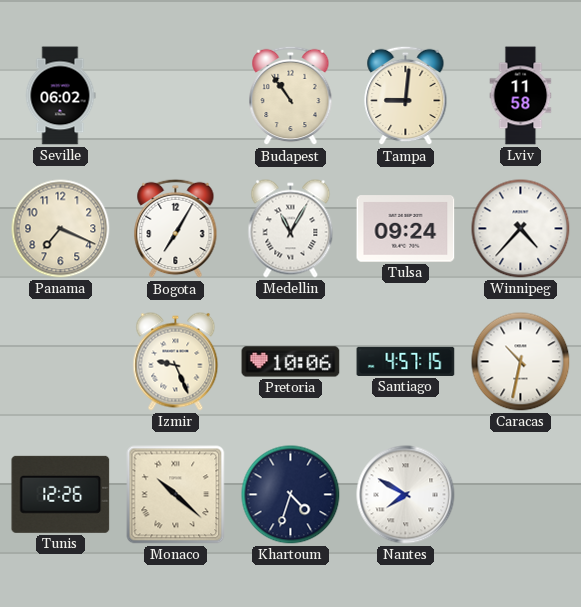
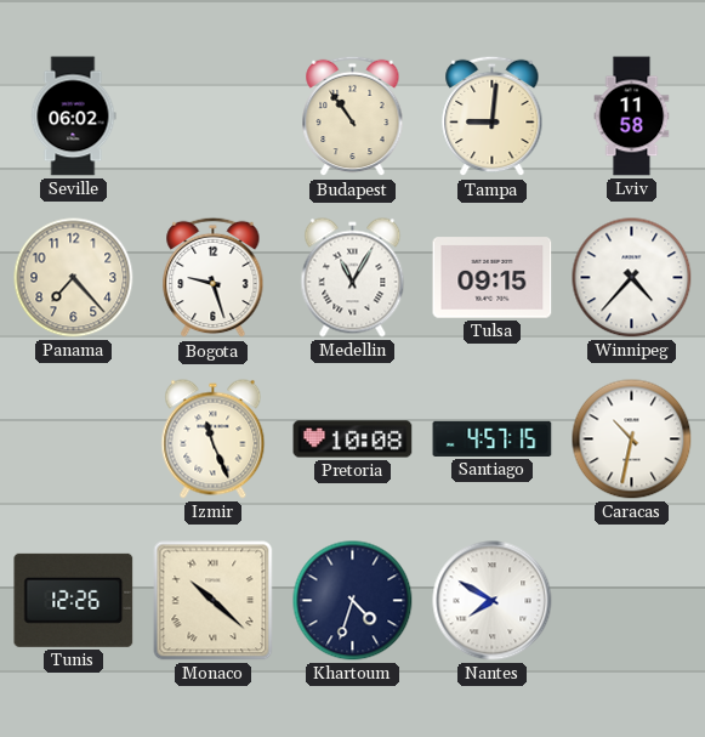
Panama: 7:19 -> 7:23 (74, 278)
Bogota: 7:05 -> 9:27 (214, 278)
Tulsa: 09:24 -> 09:15 (493, 278)
Izmir: 9:26 -> 11:26 (214, 440)
Pretoria: 10:06 -> 10:08 (353, 440)
